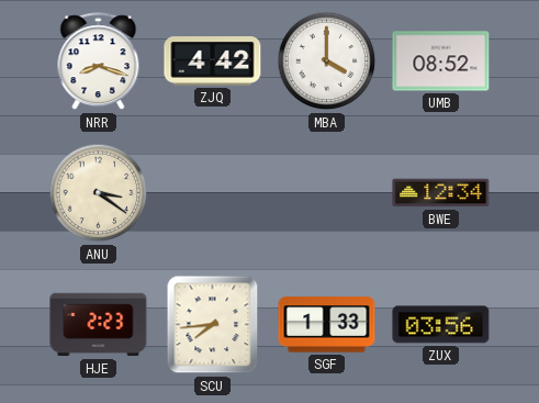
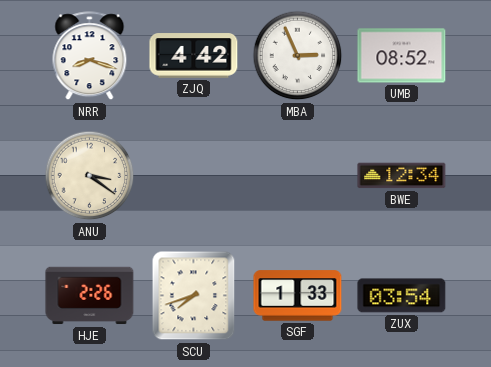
MBA: 4:00 -> 2:56 (298, 56)
HJE: 2:23 -> 2:26 (90, 296)
SCU: 7:44 -> 7:42 (194, 296)
ZUX: 03:56 -> 03:54 (402, 296)
